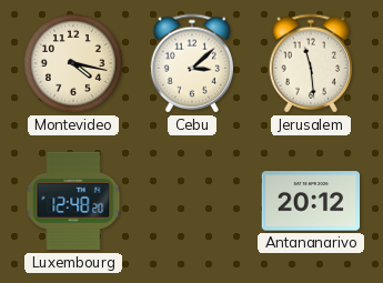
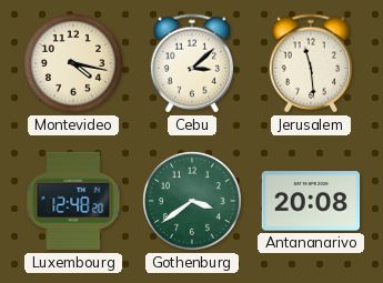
Gothenburg: none -> 3:39 (193, 202)
Antananarivo: 20:12 -> 20:08 (311, 201)
